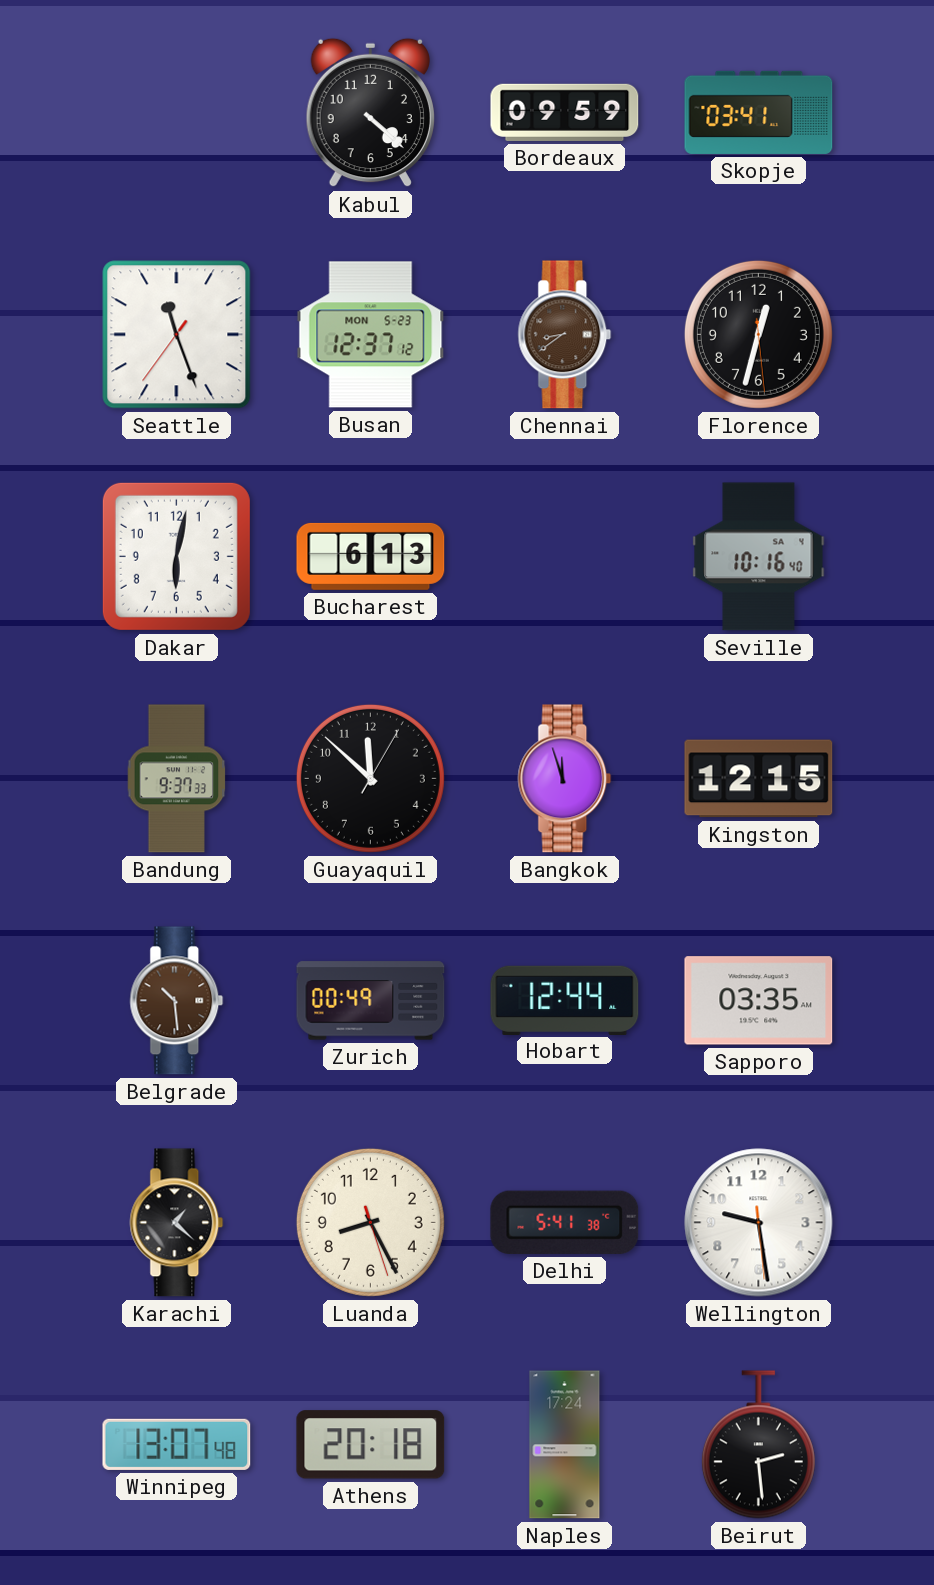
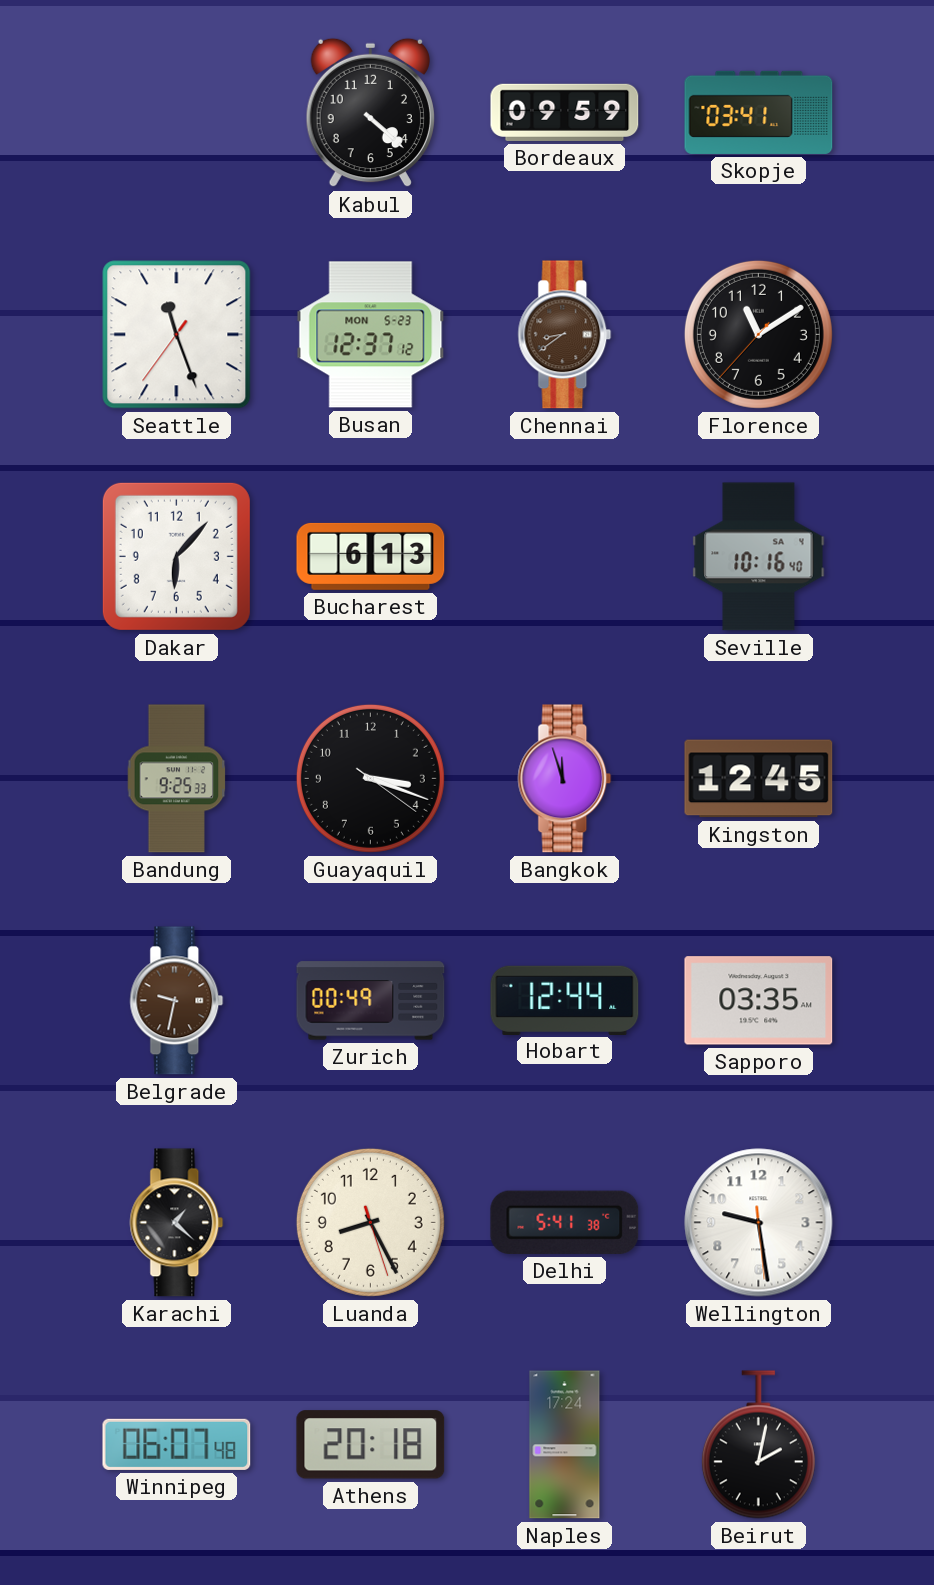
Florence: 12:32 -> 11:09 (758, 334)
Dakar: 6:02 -> 6:07 (176, 556)
Bandung: 9:37 -> 9:25 (177, 779)
Guayaquil: 11:52 -> 3:18 (370, 778)
Kingston: 12:15 -> 12:45 (759, 779)
Belgrade: 10:29 -> 9:32 (177, 1001)
Winnipeg: 13:07 -> 06:07 (177, 1444)
Beirut: 2:29 -> 2:02 (758, 1445)
